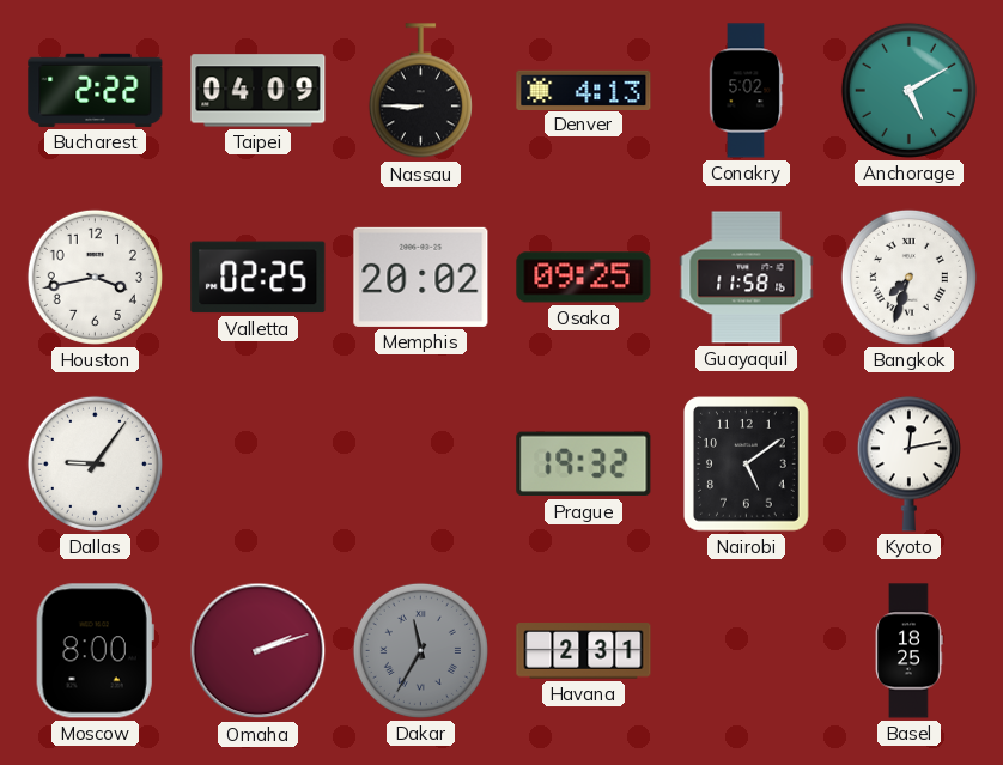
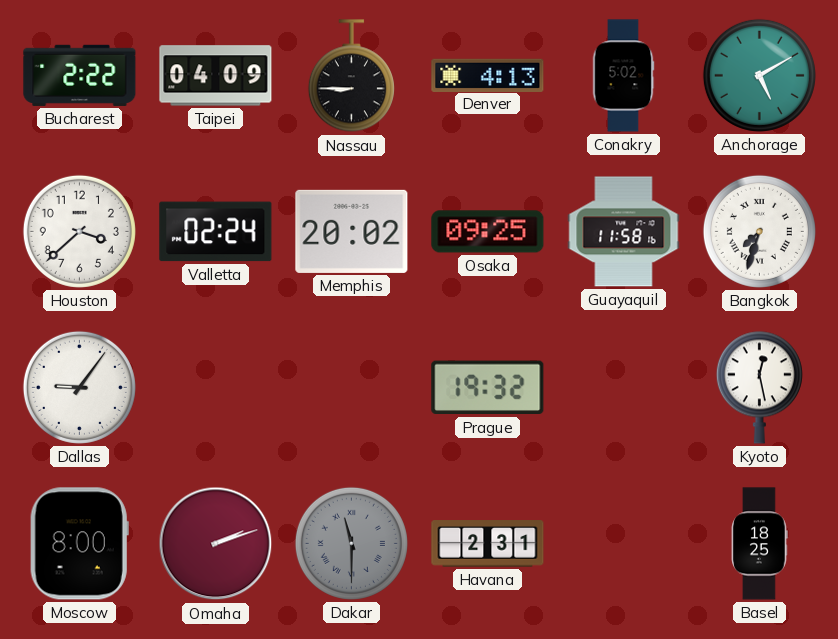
Houston: 3:43 -> 3:38 (79, 231)
Valletta: 02:25 -> 02:24 (216, 232)
Nairobi: 5:09 -> none (747, 465)
Kyoto: 12:13 -> 12:28 (759, 387)
Dakar: 11:35 -> 11:30 (351, 543)
